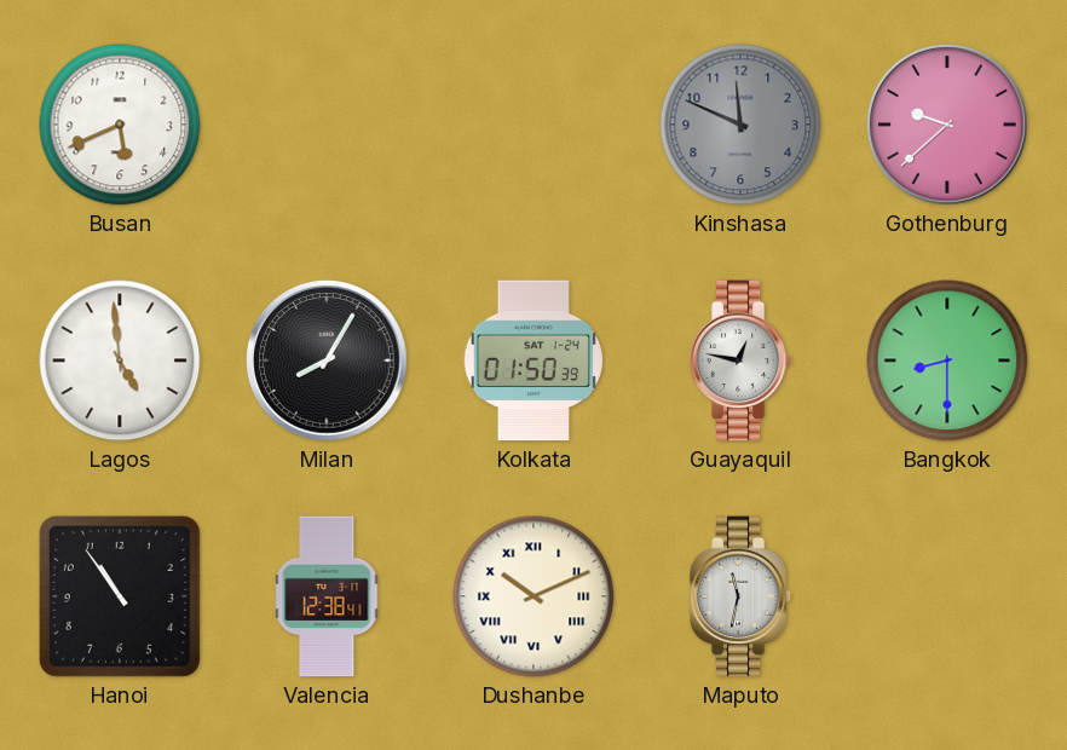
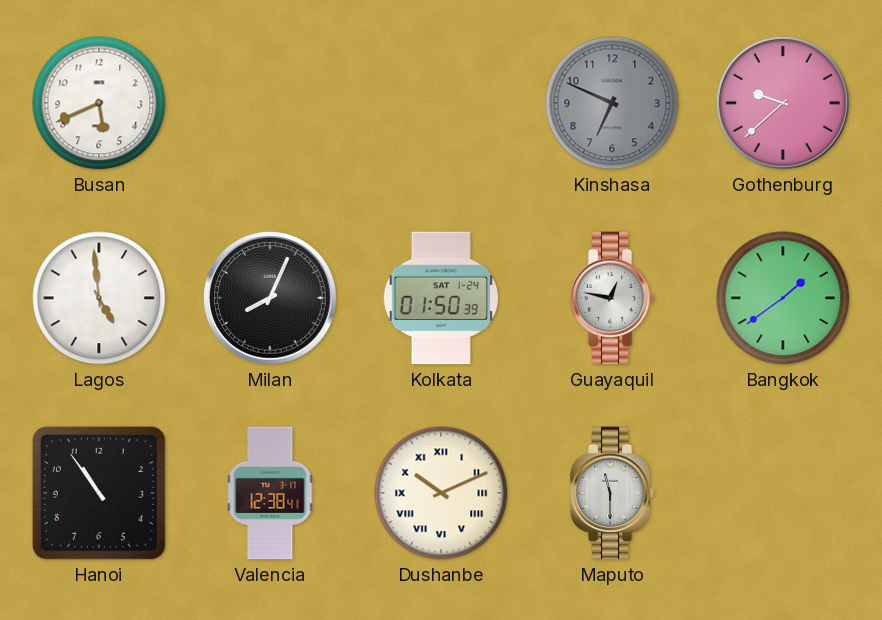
Kinshasa: 11:49 -> 6:49 (612, 103)
Milan: 8:05 -> 8:04 (271, 299)
Bangkok: 8:30 -> 1:39 (783, 298)
Maputo: 11:32 -> 11:30 (612, 493)
